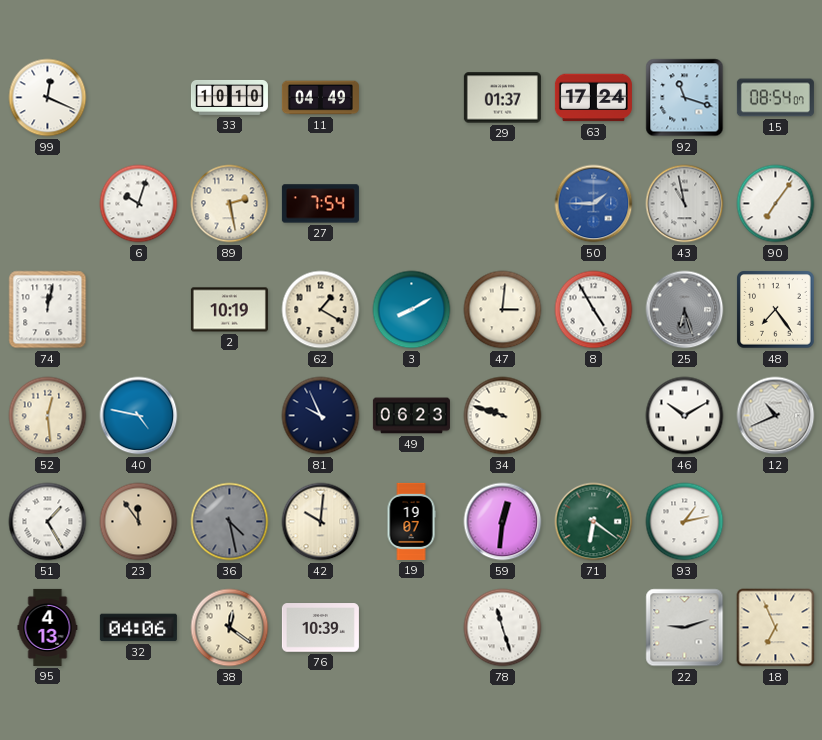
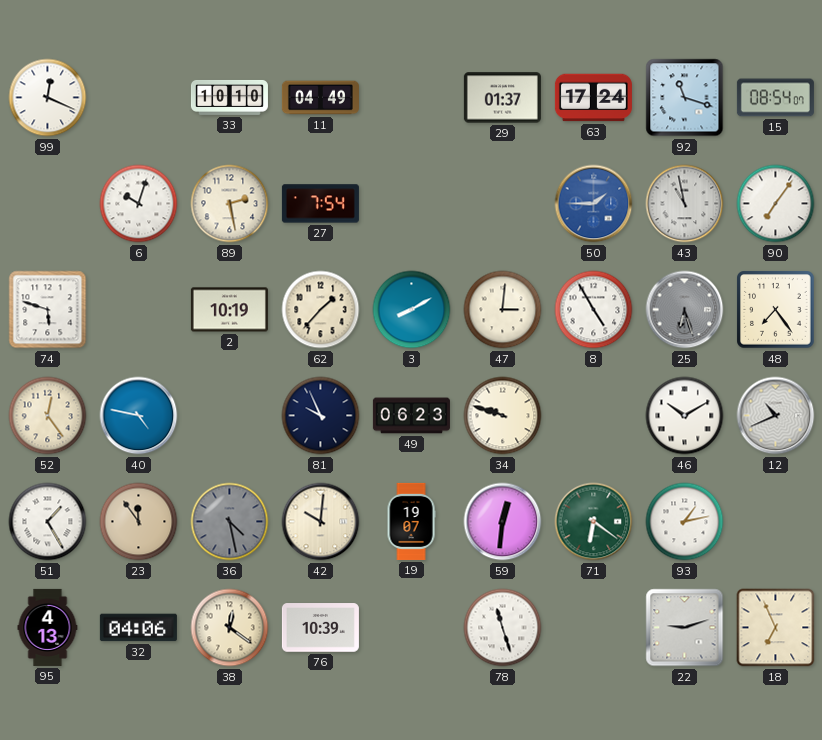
74: 12:02 -> 5:48 (48, 310)
62: 1:20 -> 1:37 (321, 310)
52: 12:29 -> 12:24 (48, 416)
